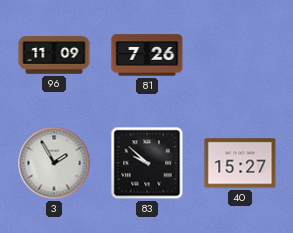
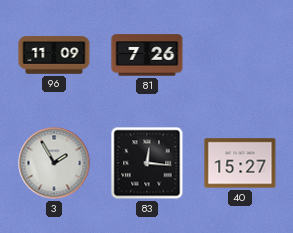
83: 9:52 -> 12:16 (147, 163)
